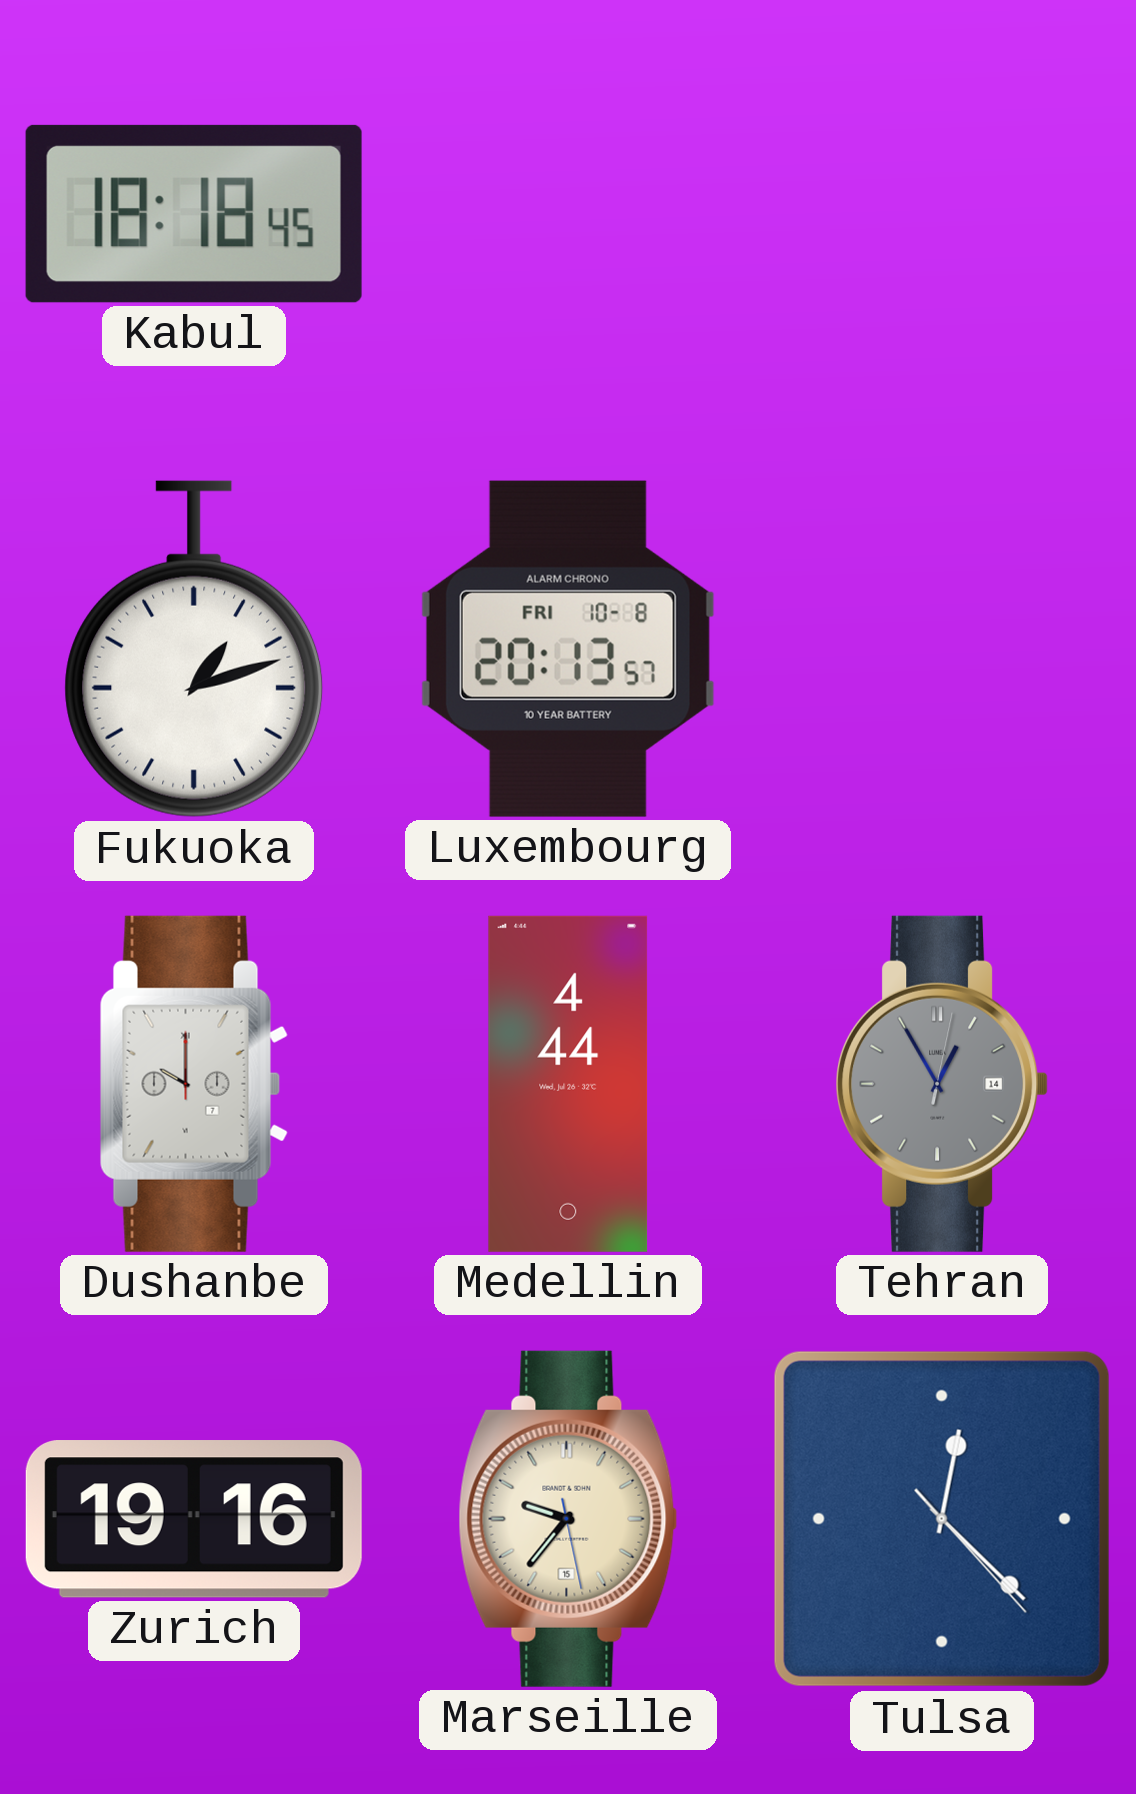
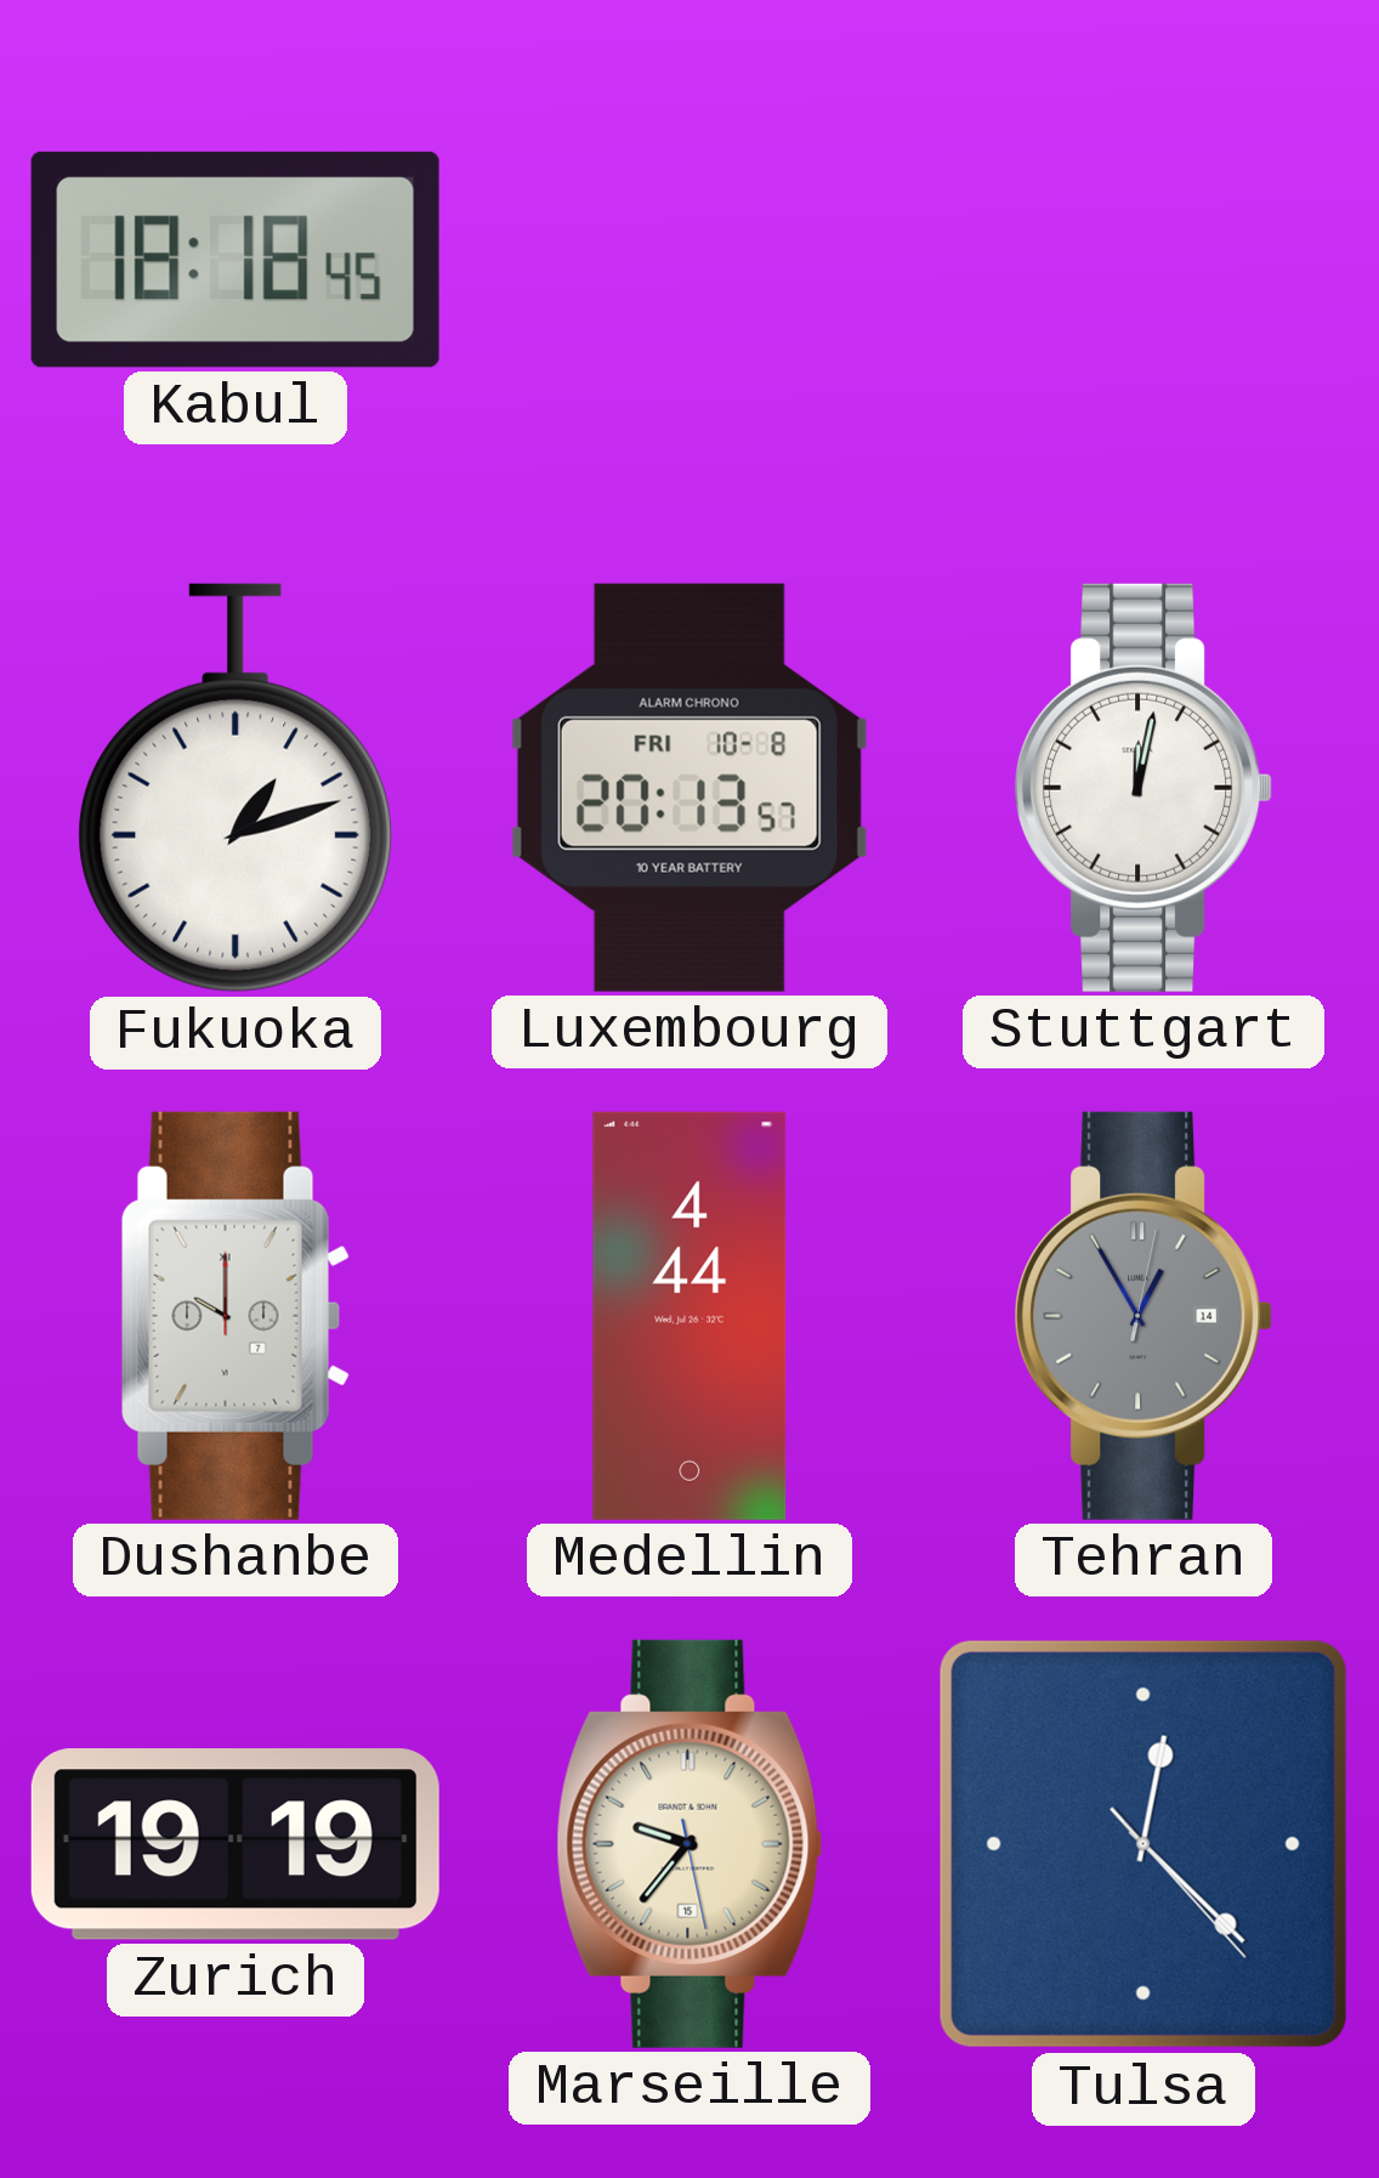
Stuttgart: none -> 12:02 (1144, 788)
Zurich: 19:16 -> 19:19 (235, 1844)
